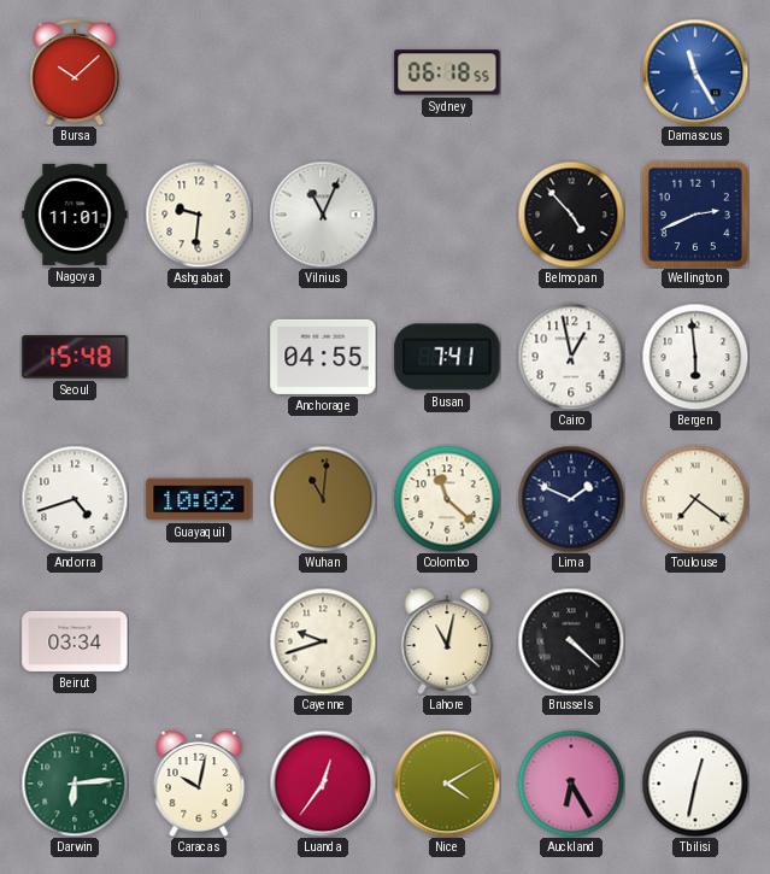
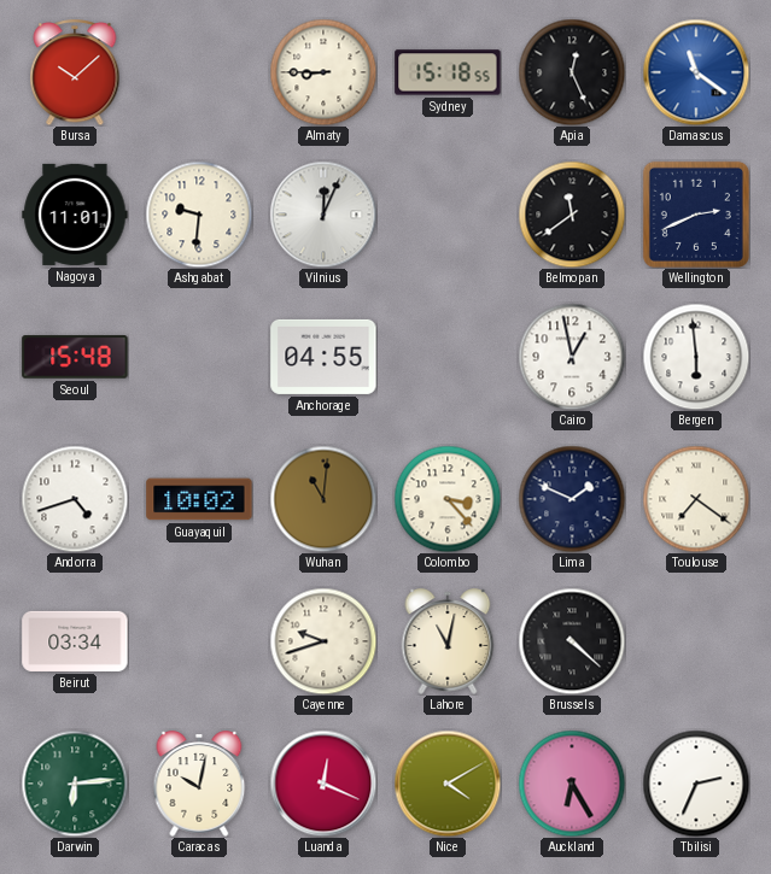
Almaty: none -> 8:45 (323, 72)
Sydney: 06:18 -> 15:18 (448, 72)
Apia: none -> 12:26 (572, 72)
Damascus: 11:25 -> 11:21 (696, 72)
Vilnius: 11:04 -> 12:04 (323, 215)
Belmopan: 4:53 -> 11:39 (572, 215)
Busan: 7:41 -> none (447, 357)
Colombo: 11:22 -> 3:23 (448, 499)
Luanda: 12:36 -> 12:19 (323, 784)
Tbilisi: 12:32 -> 2:34 (696, 784)
